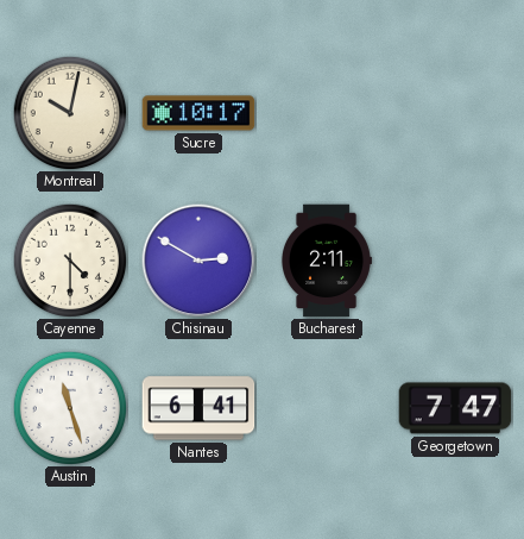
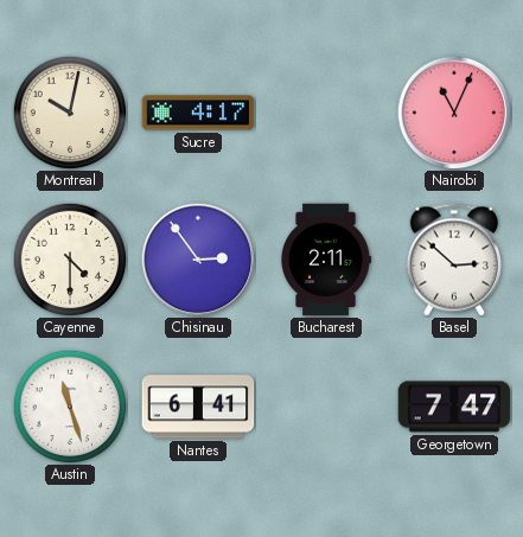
Sucre: 10:17 -> 4:17 (198, 113)
Nairobi: none -> 11:04 (454, 113)
Chisinau: 2:50 -> 2:54 (198, 260)
Basel: none -> 2:52 (454, 260)
